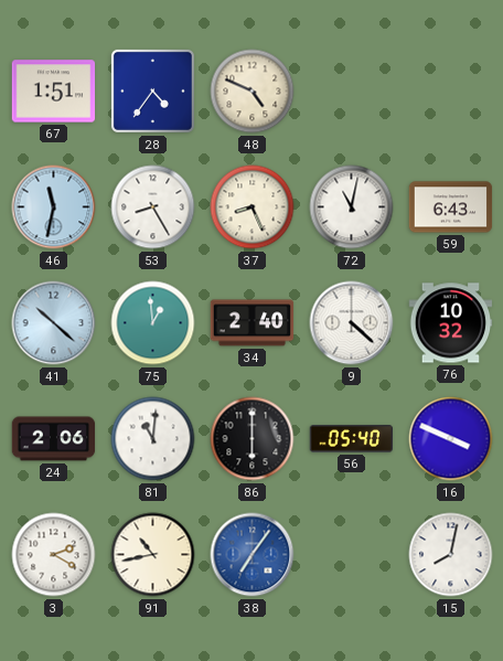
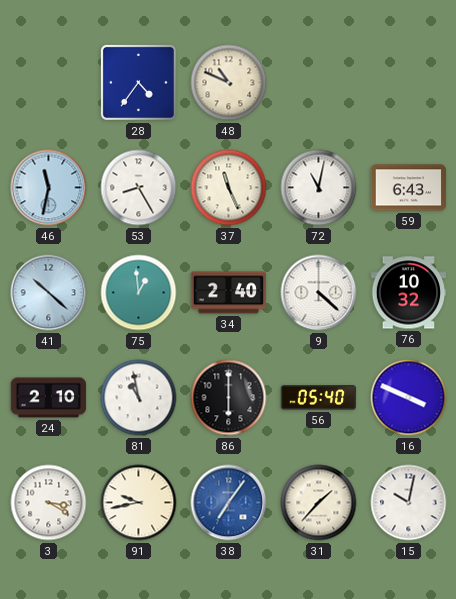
67: 1:51 -> none (54, 92)
48: 4:49 -> 10:49 (229, 83)
37: 8:26 -> 11:26 (229, 188)
24: 2:06 -> 2:10 (49, 398)
81: 11:01 -> 10:58 (139, 398)
3: 2:20 -> 3:20 (49, 503)
91: 10:43 -> 9:43 (139, 503)
31: none -> 1:37 (319, 503)
15: 8:02 -> 10:02 (409, 503)
